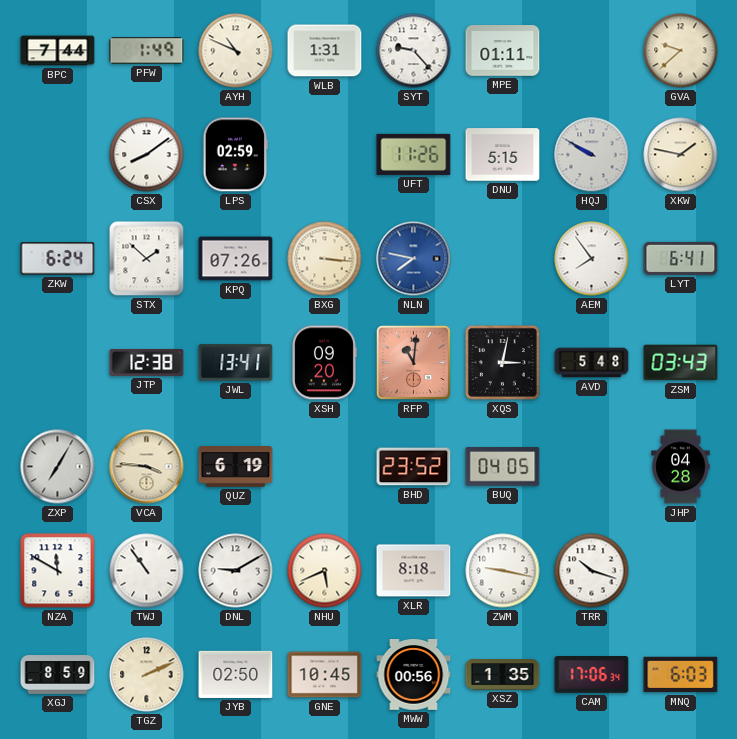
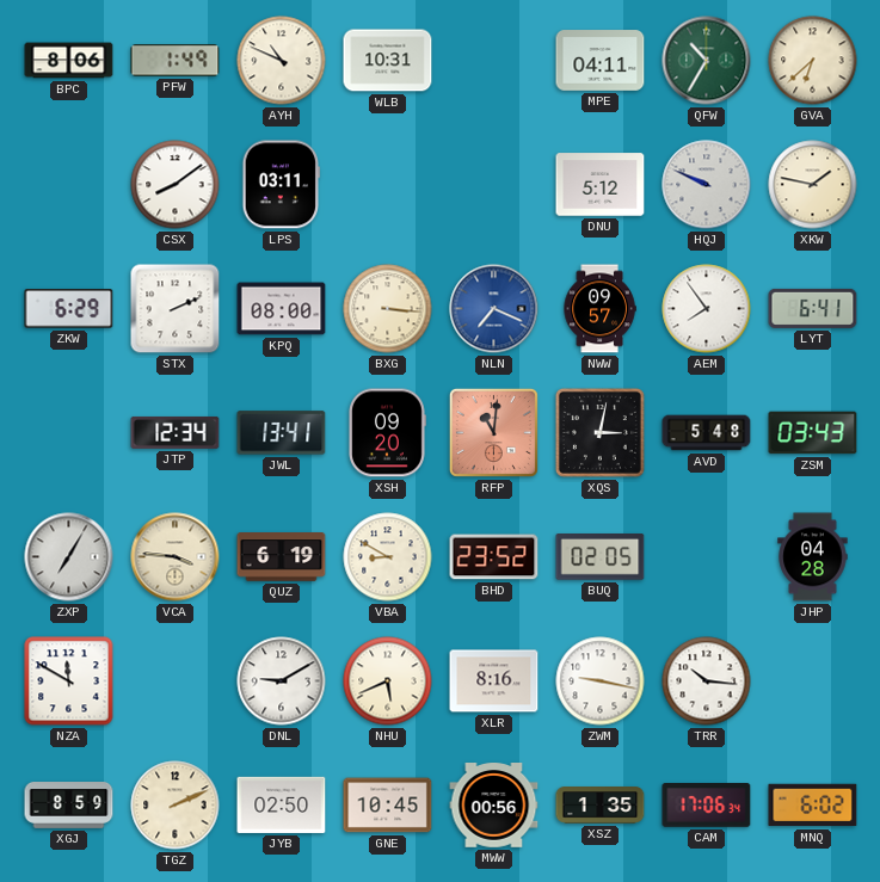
BPC: 7:44 -> 8:06 (69, 61)
WLB: 1:31 -> 10:31 (388, 61)
SYT: 9:23 -> none (414, 51)
MPE: 01:11 -> 04:11 (601, 61)
QFW: none -> 10:35 (707, 61)
GVA: 9:38 -> 6:38 (813, 61)
LPS: 02:59 -> 03:11 (281, 185)
UFT: 11:26 -> none (414, 154)
DNU: 5:15 -> 5:12 (601, 185)
HQJ: 9:50 -> 9:49 (707, 185)
ZKW: 6:24 -> 6:29 (69, 309)
STX: 1:52 -> 2:11 (176, 309)
KPQ: 07:26 -> 08:00 (282, 309)
NLN: 7:47 -> 7:19 (494, 309)
NWW: none -> 09:57 (599, 309)
JTP: 12:38 -> 12:34 (176, 432)
VBA: none -> 8:50 (388, 557)
BUQ: 04:05 -> 02:05 (601, 557)
TWJ: 10:54 -> none (147, 571)
XLR: 8:18 -> 8:16 (494, 681)
TRR: 10:18 -> 10:16 (707, 681)
MNQ: 6:03 -> 6:02 (813, 806)
